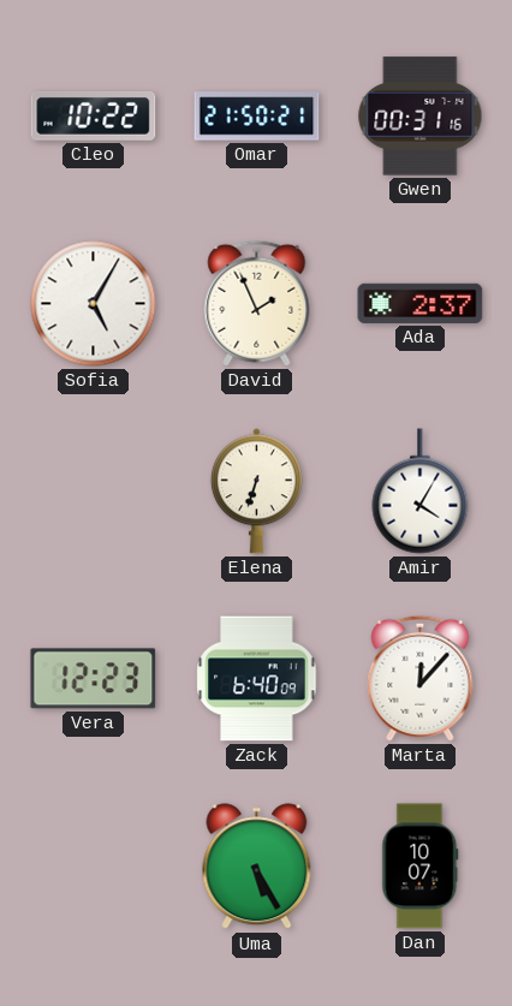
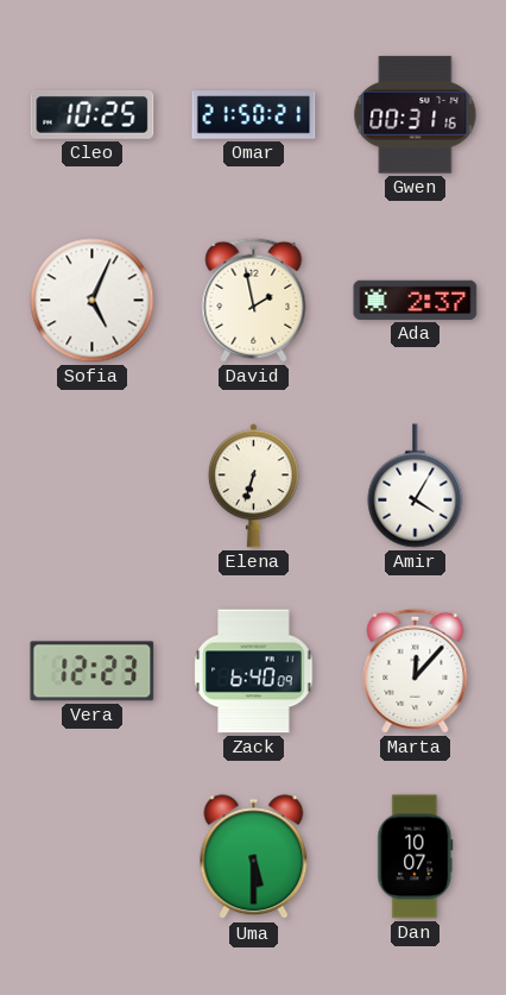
Cleo: 10:22 -> 10:25 (93, 114)
Sofia: 5:05 -> 5:04 (93, 301)
David: 1:56 -> 1:58 (254, 300)
Uma: 5:25 -> 5:30 (254, 857)
